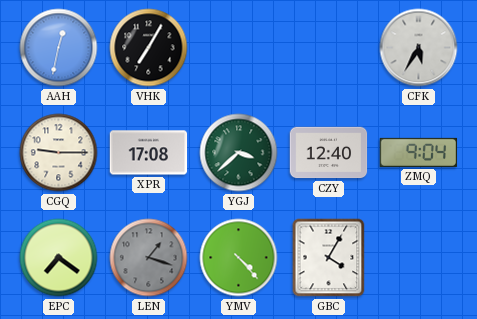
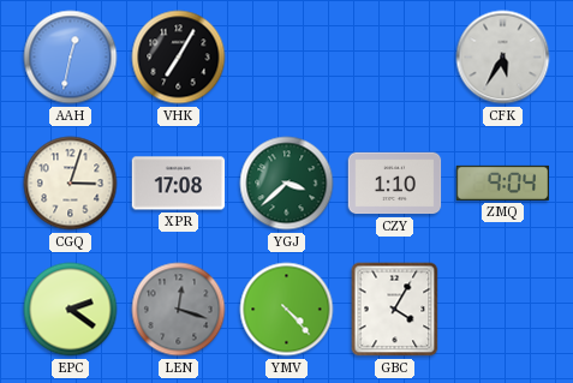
CGQ: 9:15 -> 3:03 (71, 184)
CZY: 12:40 -> 1:10 (395, 184)
EPC: 7:21 -> 2:21 (71, 310)
LEN: 1:18 -> 12:18 (179, 310)
